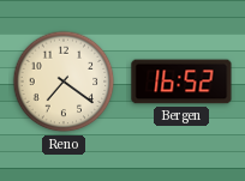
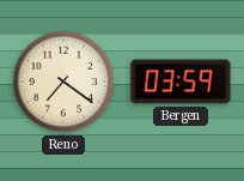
Bergen: 16:52 -> 03:59 (181, 82)
